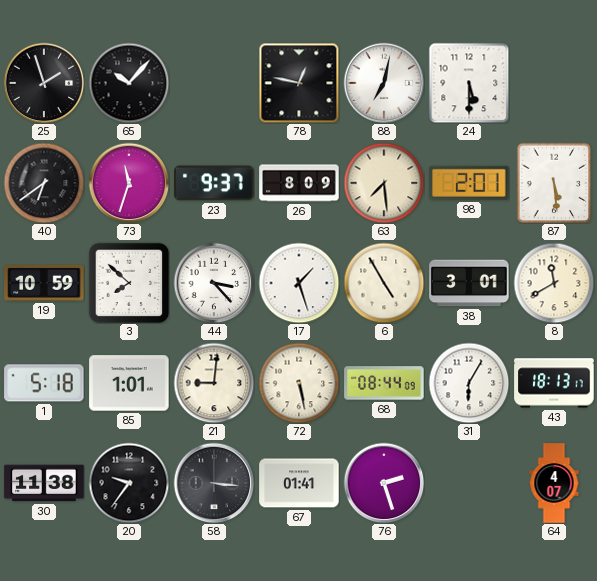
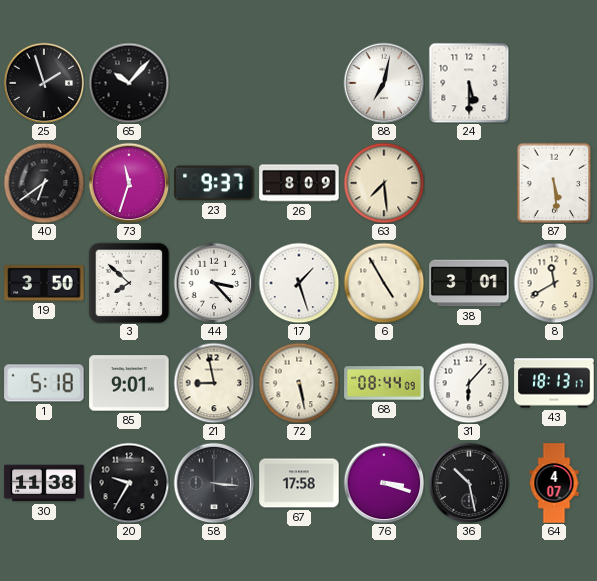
78: 12:47 -> none (299, 83)
98: 2:01 -> none (469, 183)
19: 10:59 -> 3:50 (44, 283)
85: 1:01 -> 9:01 (129, 383)
21: 9:01 -> 8:58 (214, 383)
31: 6:05 -> 6:07 (469, 383)
20: 9:36 -> 9:35 (129, 483)
67: 01:41 -> 17:58 (299, 483)
76: 2:27 -> 3:18 (384, 483)
36: none -> 10:28 (469, 483)
